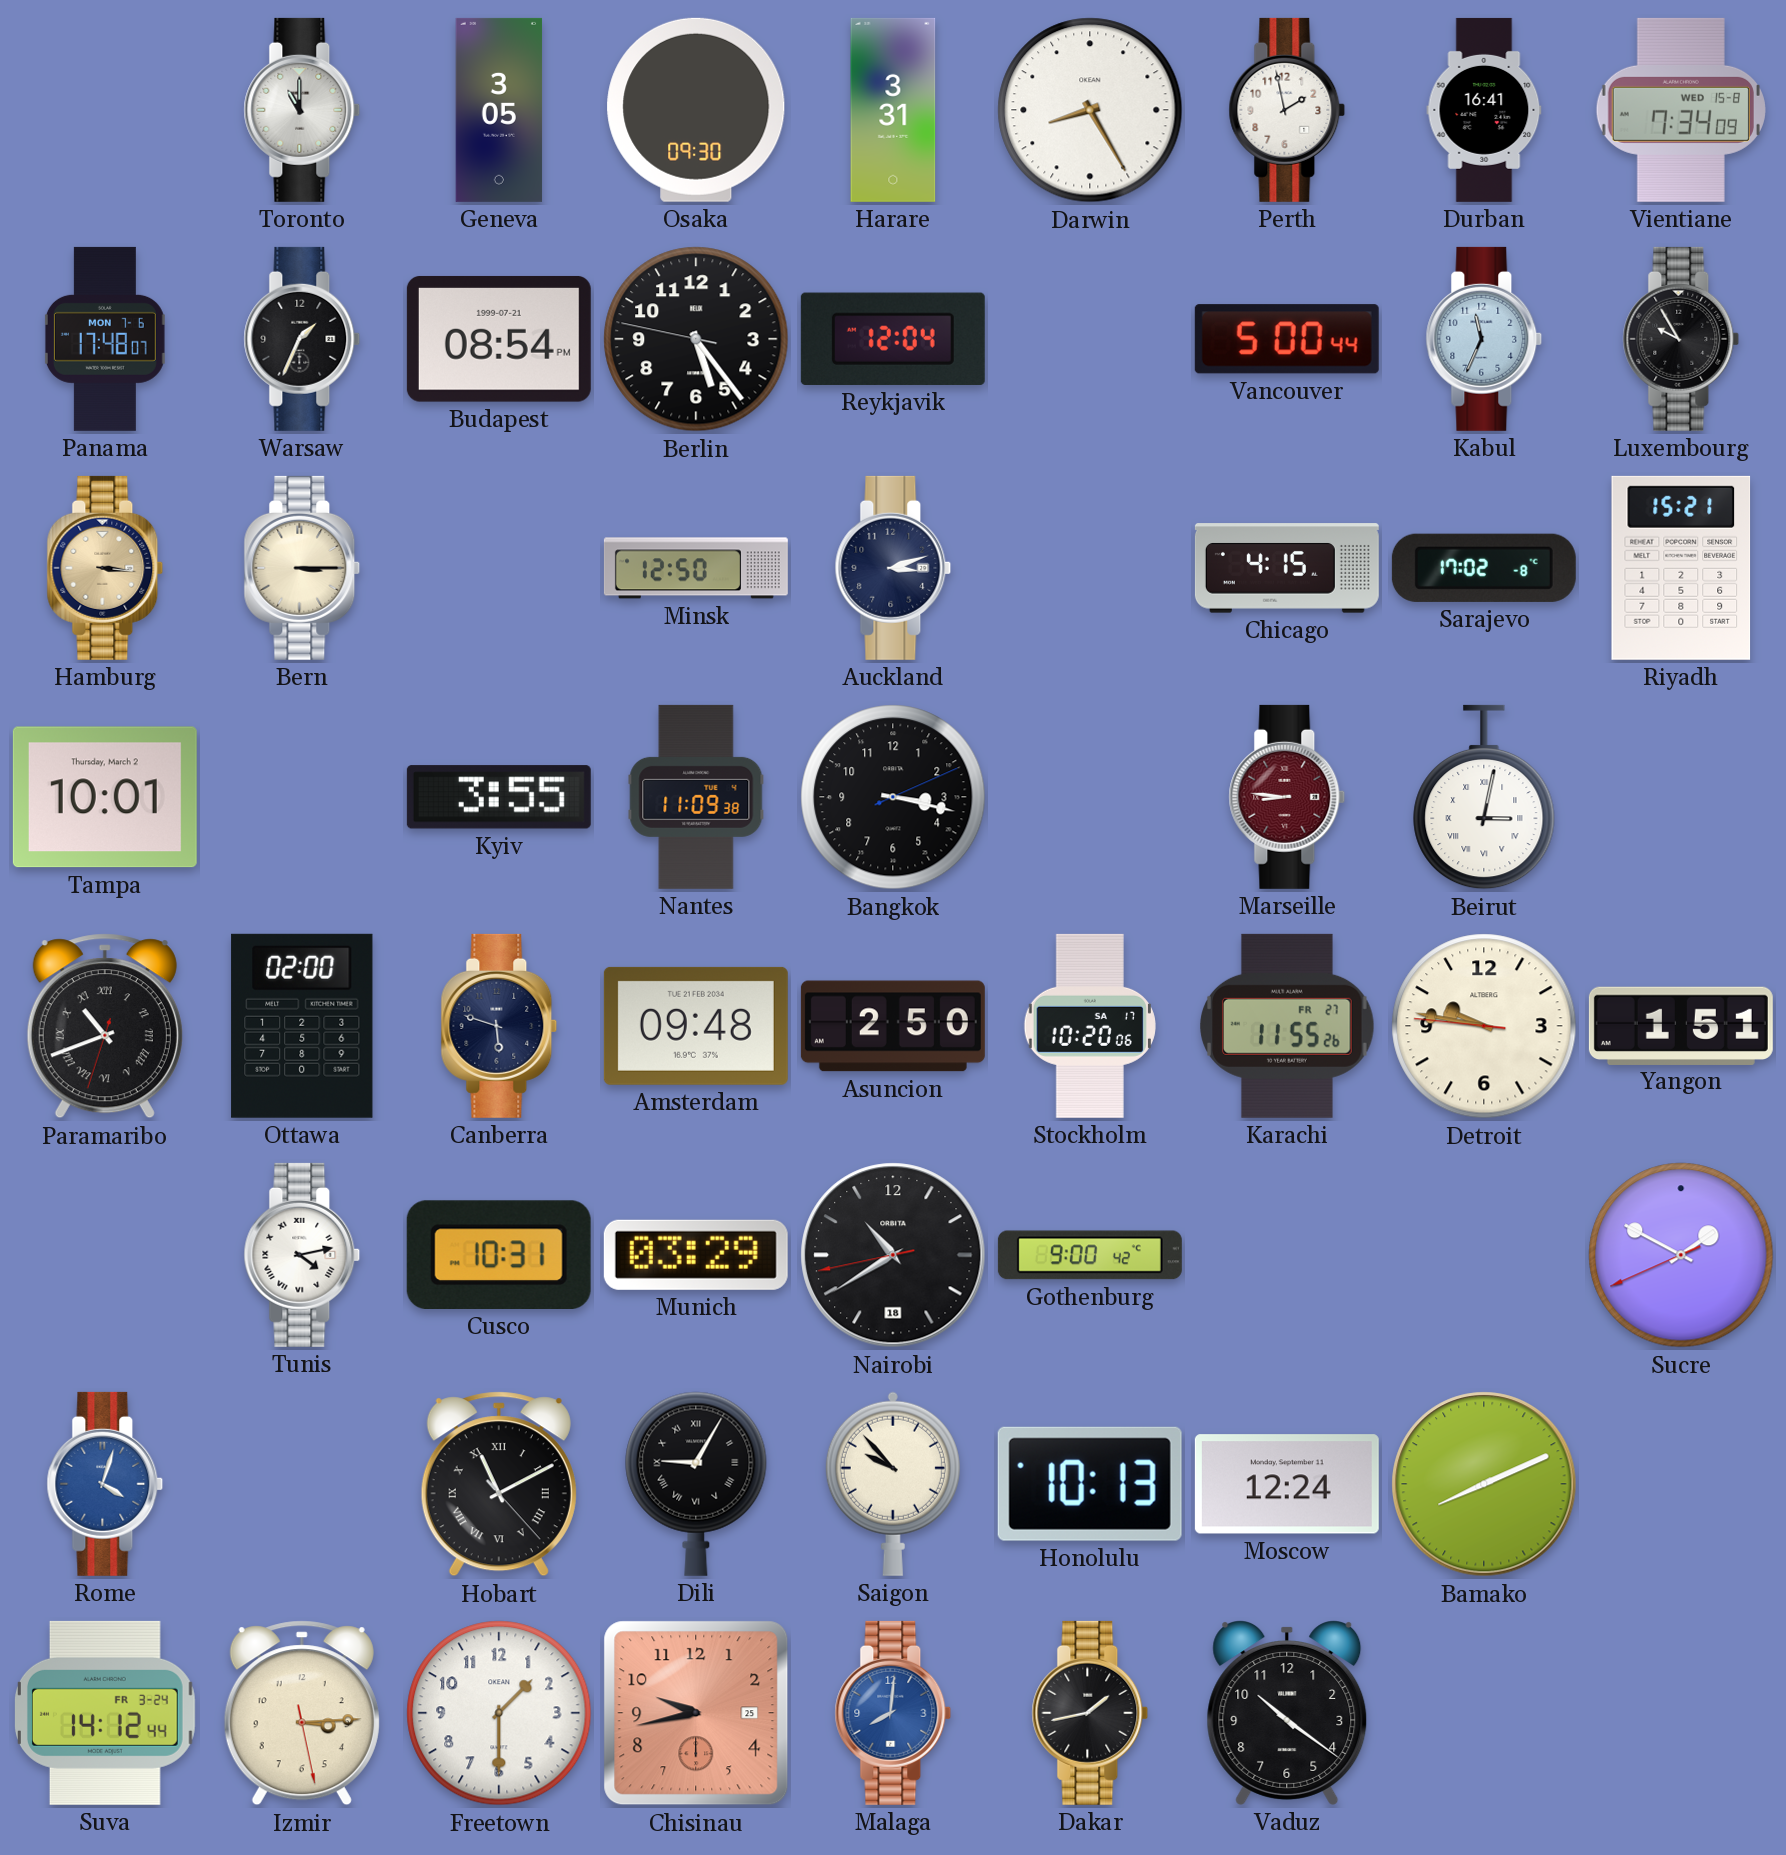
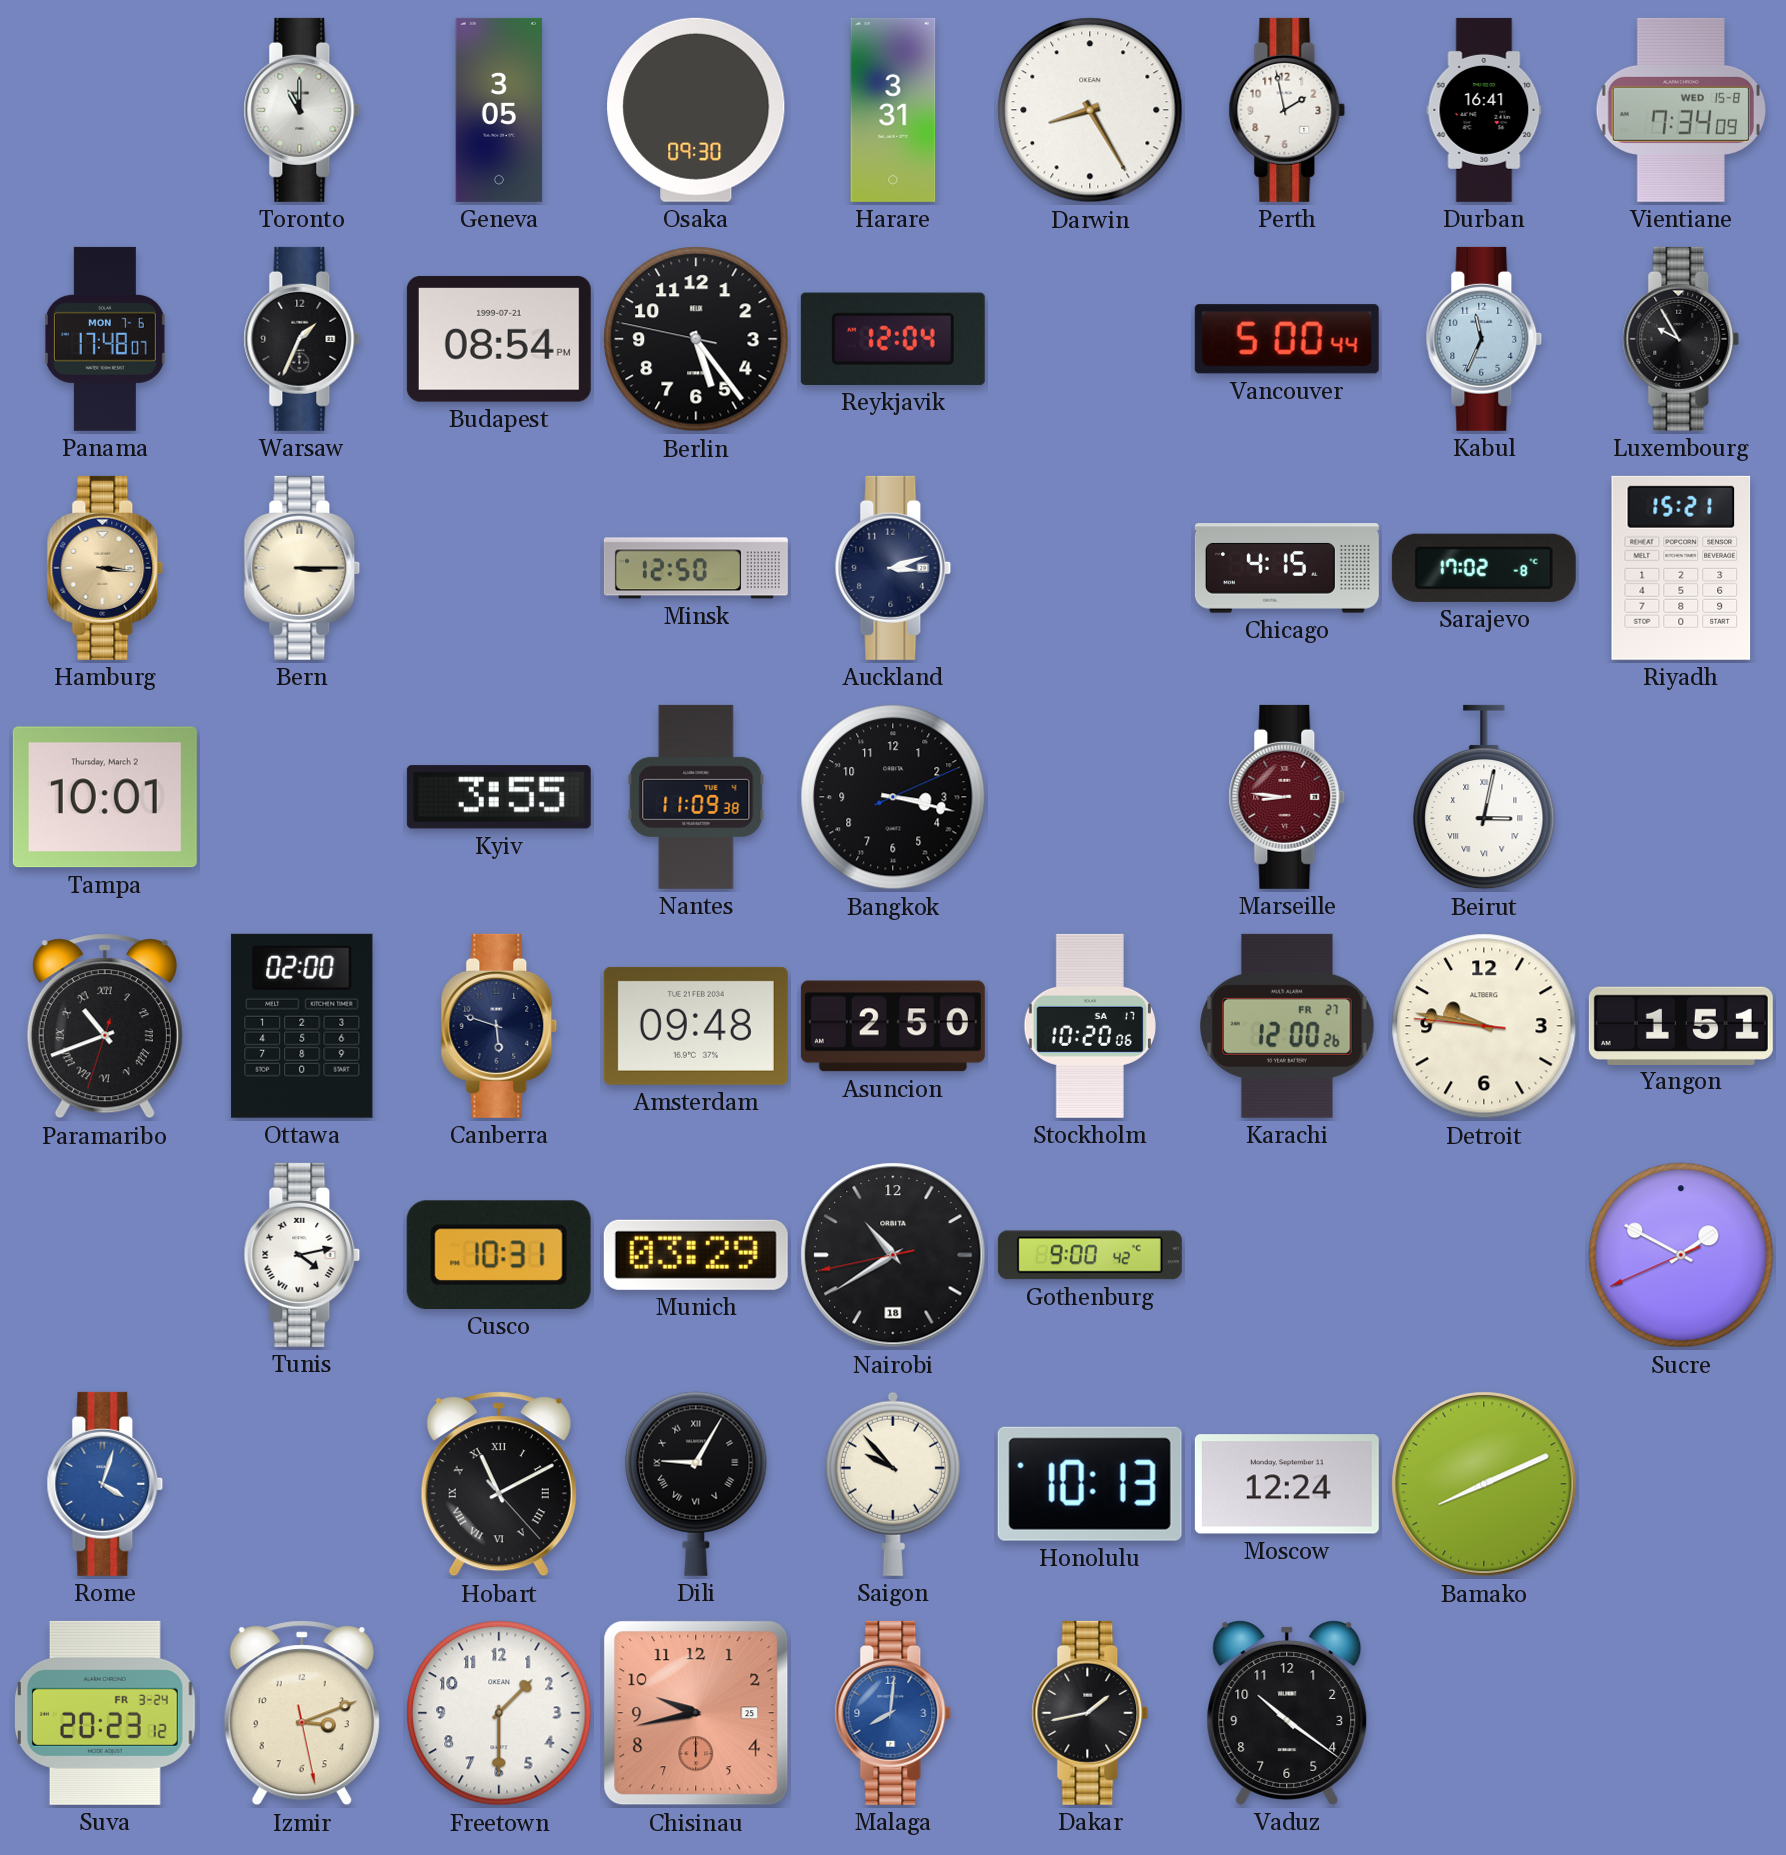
Karachi: 11:55 -> 12:00 (1287, 1026)
Suva: 14:12 -> 20:23 (105, 1713)
Izmir: 3:14 -> 3:11 (302, 1713)
